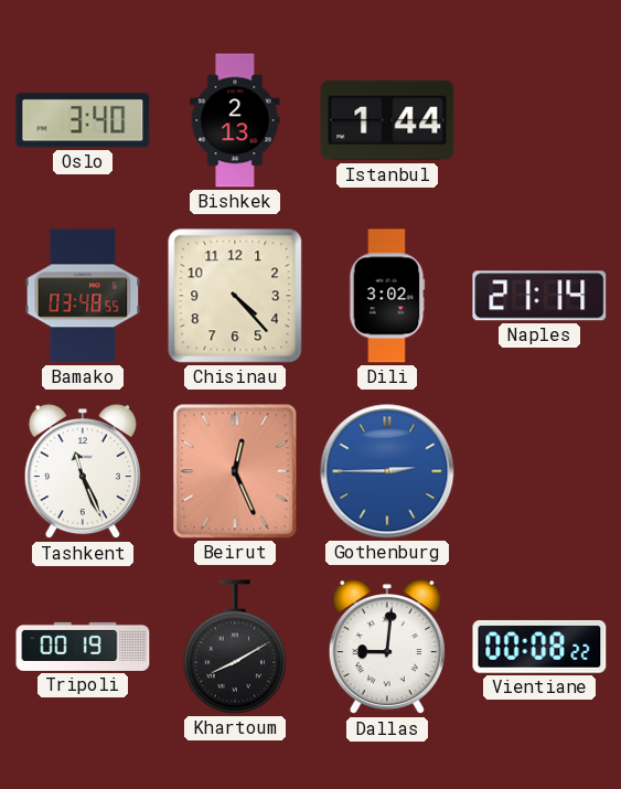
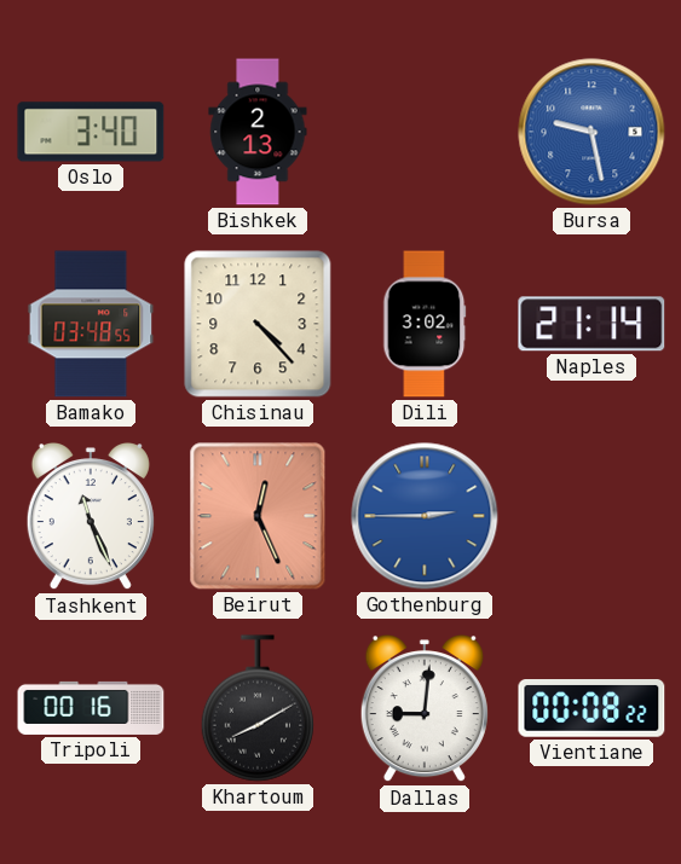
Istanbul: 1:44 -> none (387, 120)
Bursa: none -> 9:28 (591, 132)
Tripoli: 00:19 -> 00:16 (91, 708)
